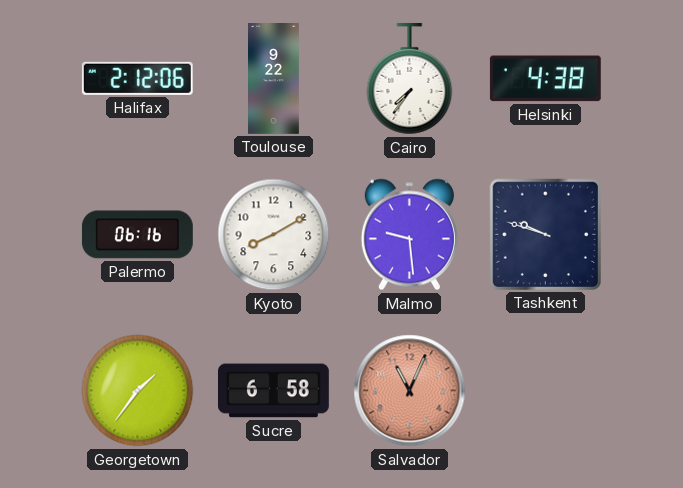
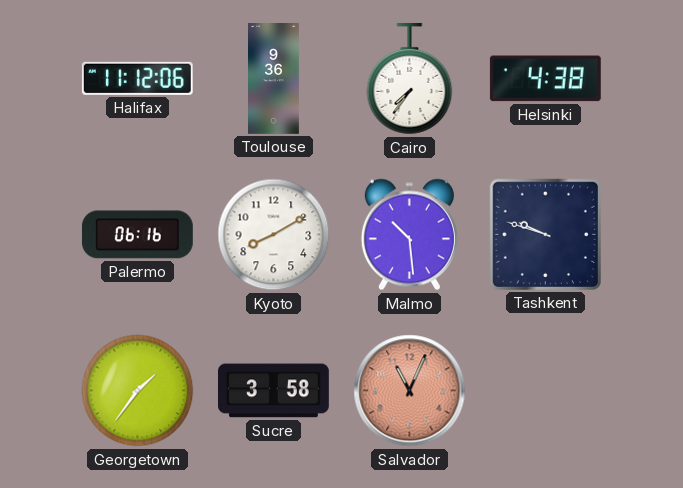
Halifax: 2:12 -> 11:12 (137, 78)
Toulouse: 9:22 -> 9:36 (274, 79)
Malmo: 9:29 -> 10:29 (409, 235)
Sucre: 6:58 -> 3:58 (273, 391)
